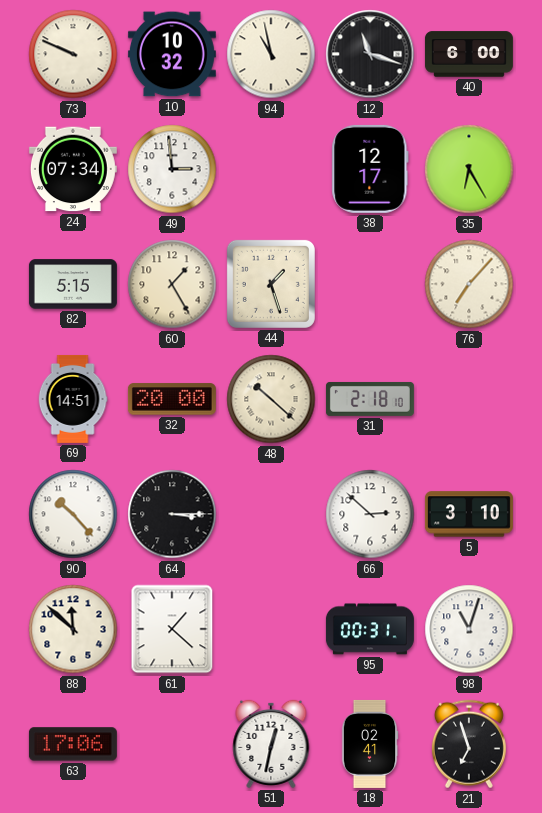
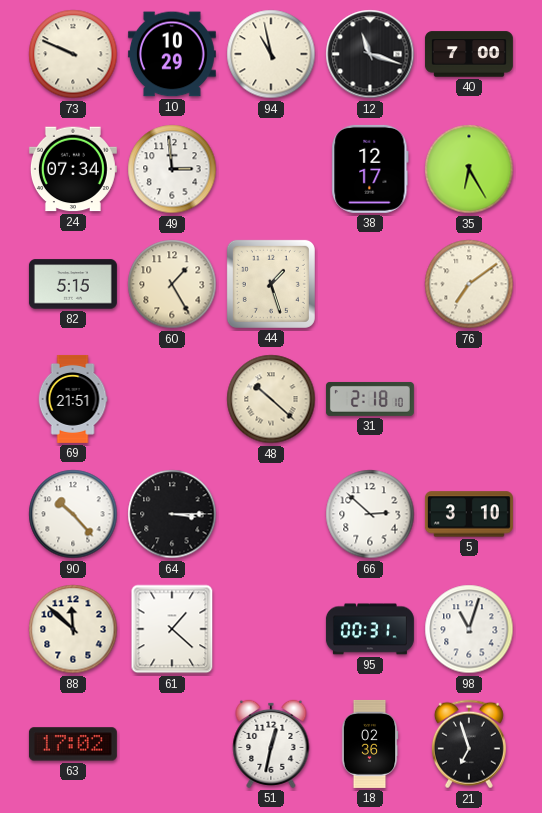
10: 10:32 -> 10:29 (172, 54)
40: 6:00 -> 7:00 (469, 54)
76: 7:07 -> 7:09 (469, 284)
69: 14:51 -> 21:51 (73, 399)
32: 20:00 -> none (172, 399)
63: 17:06 -> 17:02 (73, 744)
18: 02:41 -> 02:36 (370, 744)
